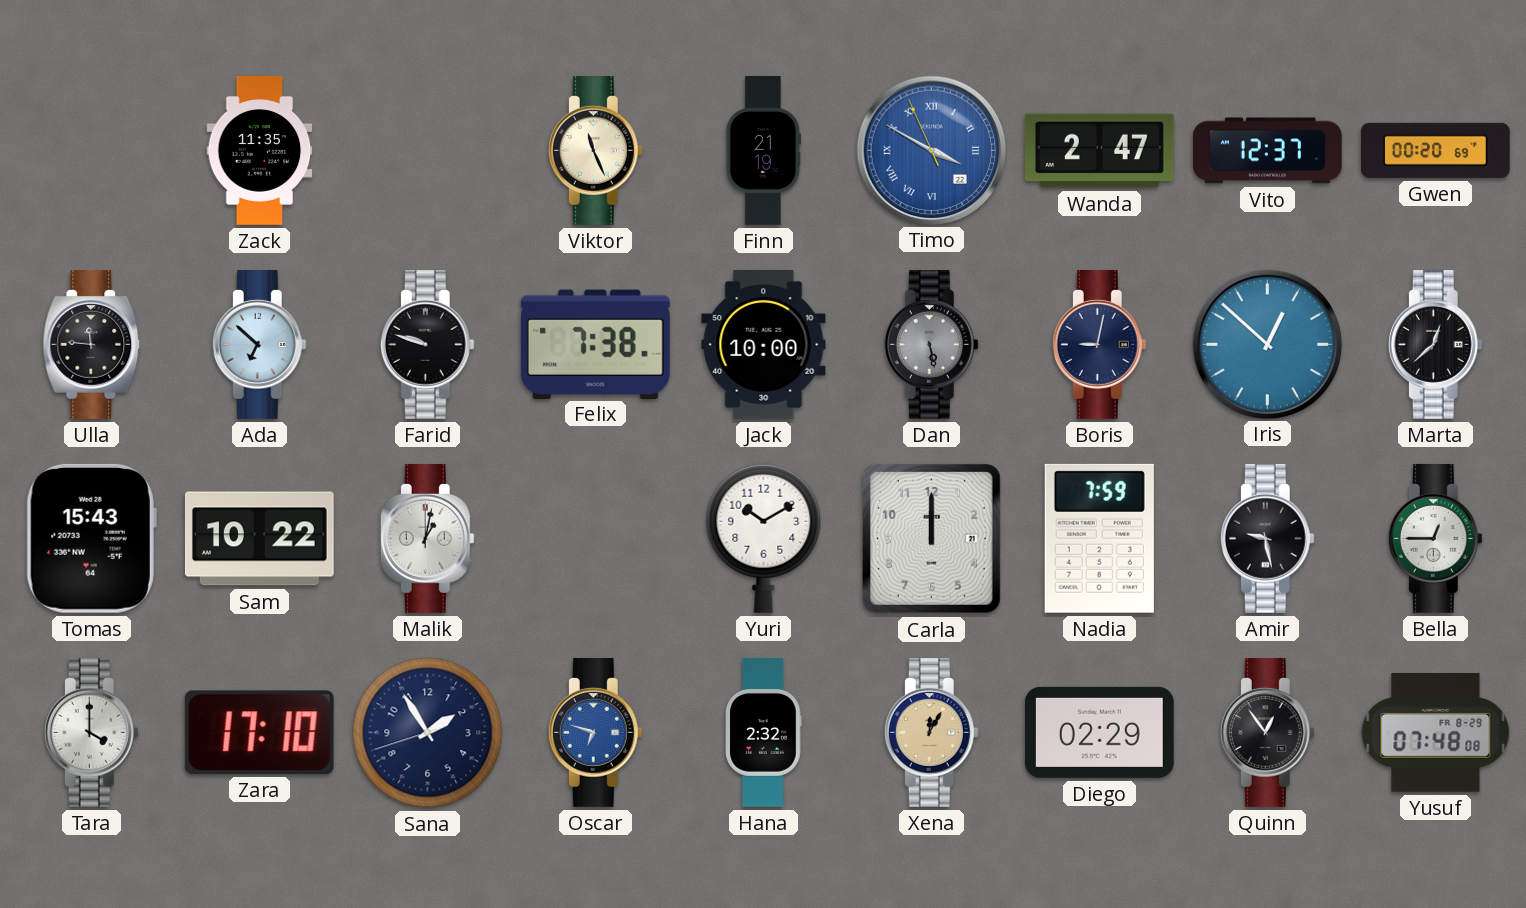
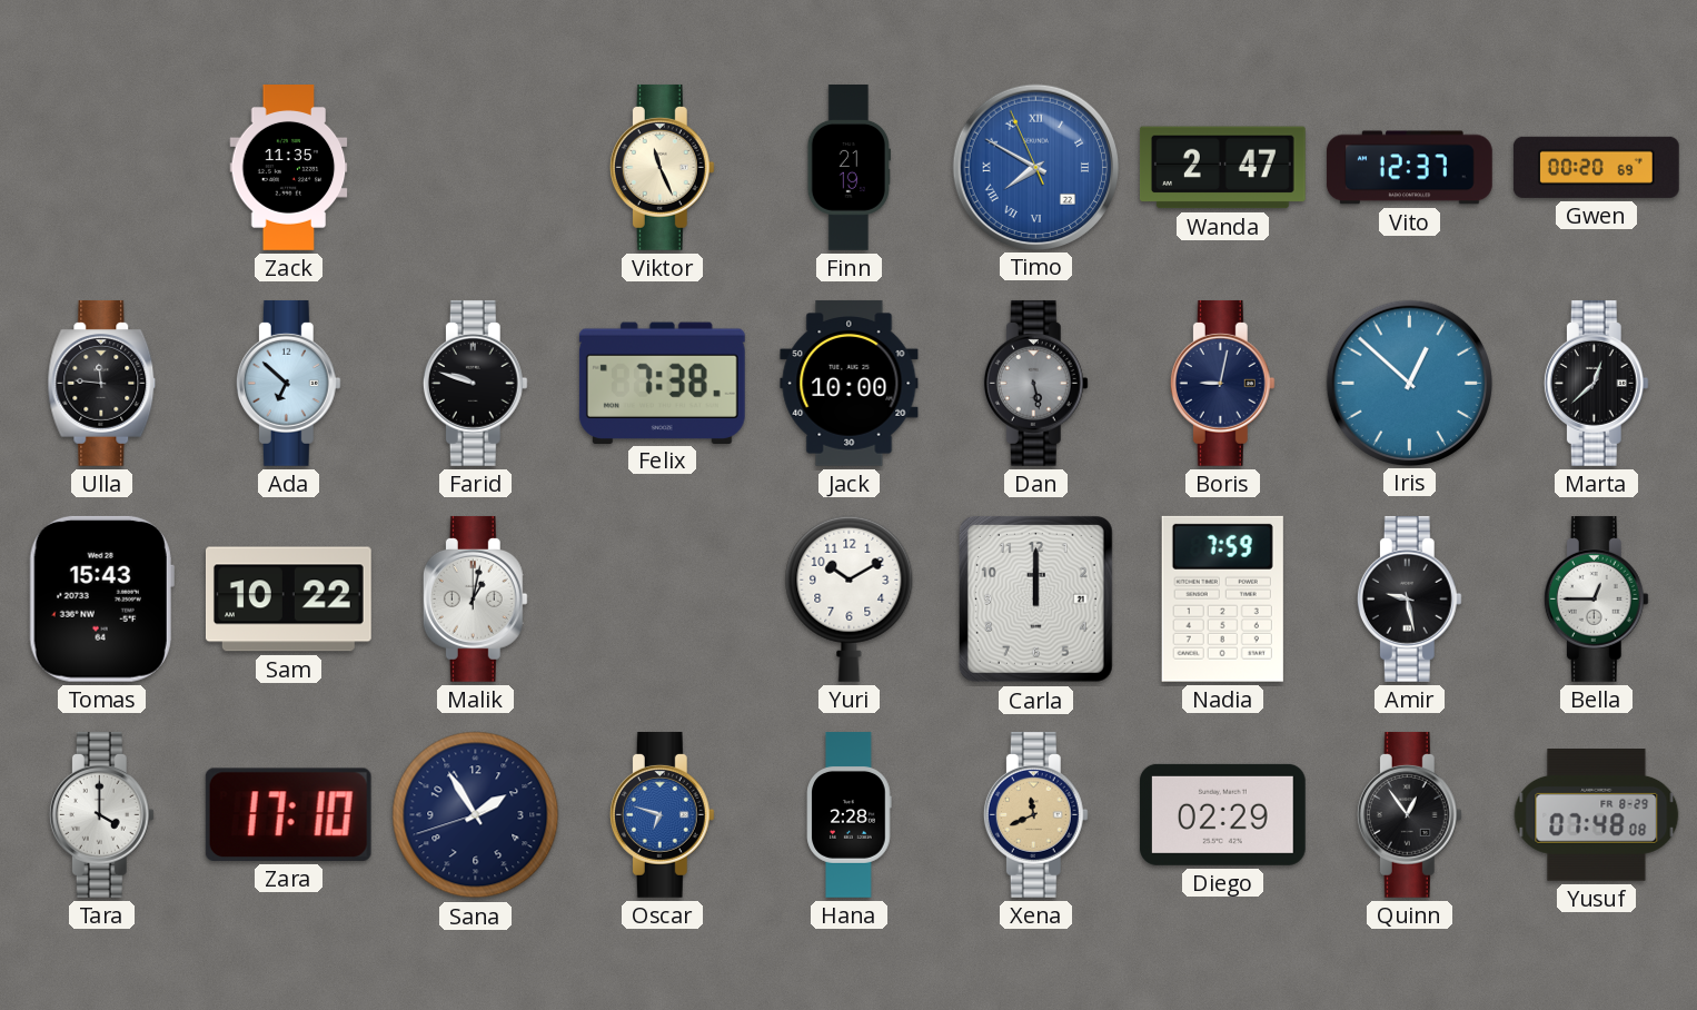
Timo: 3:49 -> 7:49 (1036, 167)
Hana: 2:32 -> 2:28 (850, 815)
Xena: 12:05 -> 11:41 (1035, 814)
